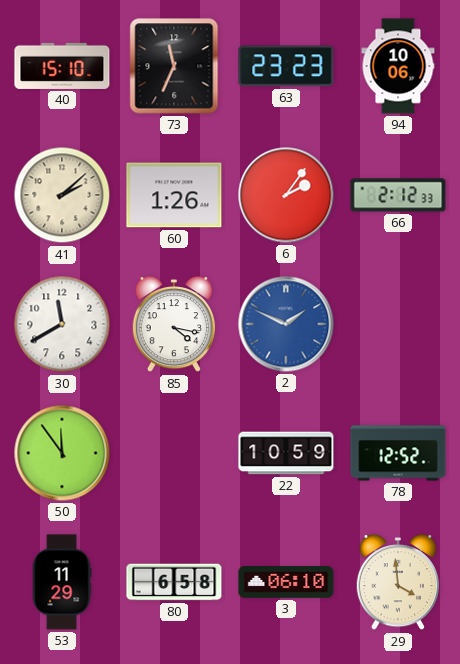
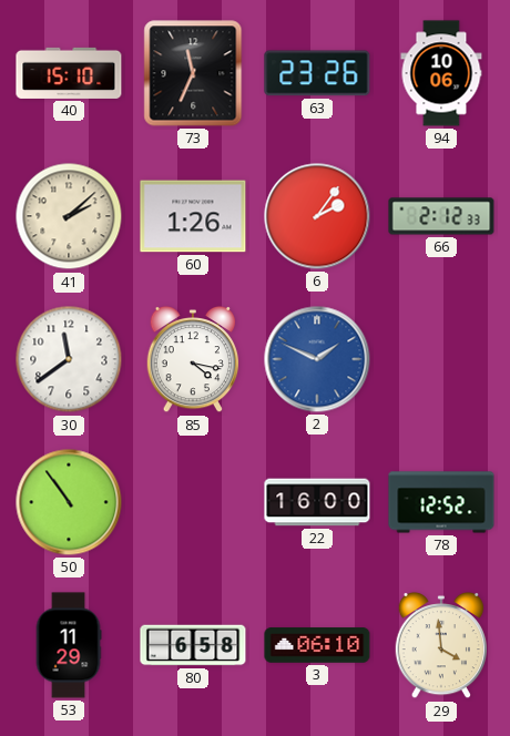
63: 23:23 -> 23:26 (317, 73)
30: 11:40 -> 11:39 (69, 359)
50: 11:54 -> 10:54 (69, 502)
22: 10:59 -> 16:00 (317, 502)
